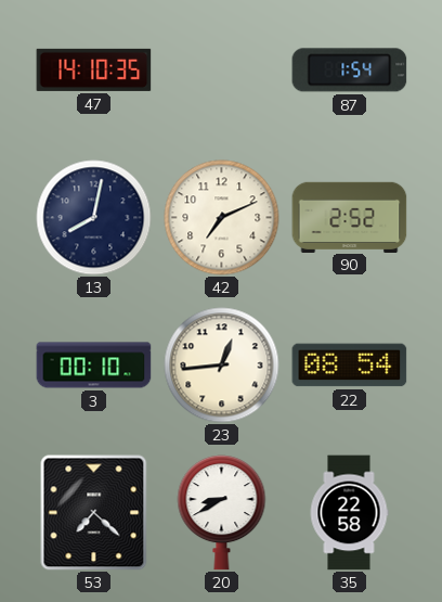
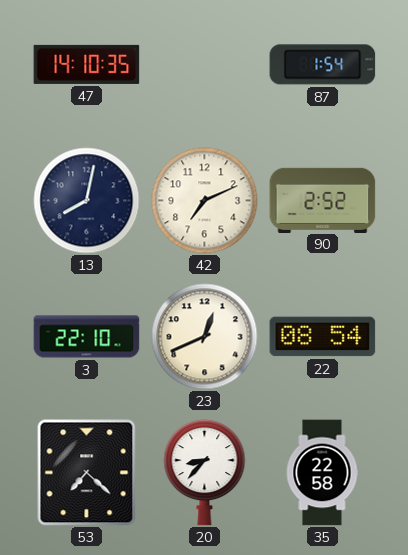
3: 00:10 -> 22:10 (87, 337)
23: 12:44 -> 12:41 (205, 337)
20: 8:40 -> 8:37 (205, 473)
